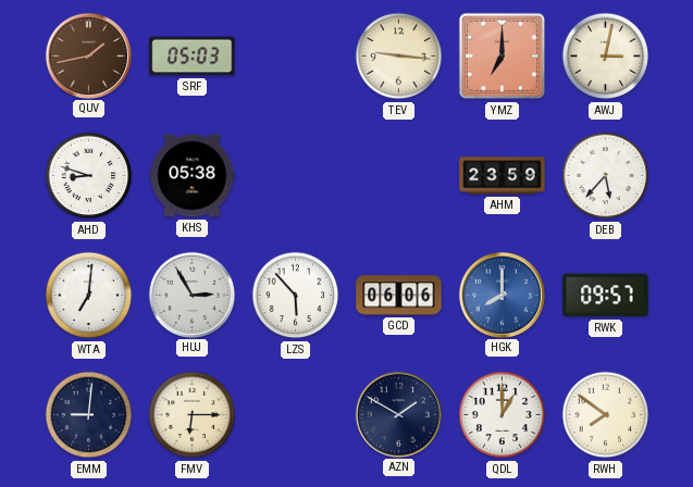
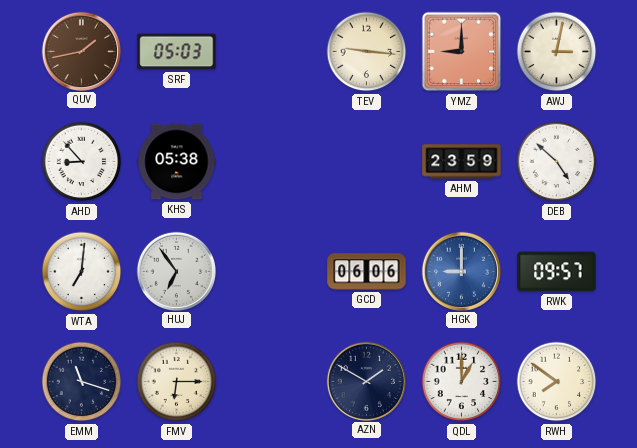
YMZ: 7:00 -> 9:00 (462, 52)
AHD: 8:48 -> 8:53 (82, 162)
DEB: 5:37 -> 4:52 (557, 162)
HUJ: 2:55 -> 6:54 (176, 271)
LZS: 5:53 -> none (296, 296)
HGK: 8:00 -> 9:00 (461, 271)
EMM: 9:01 -> 11:18 (82, 382)
